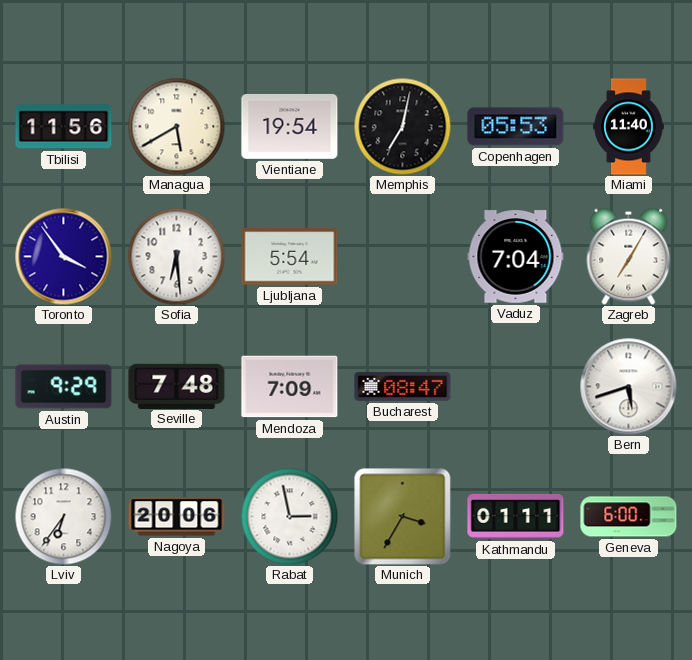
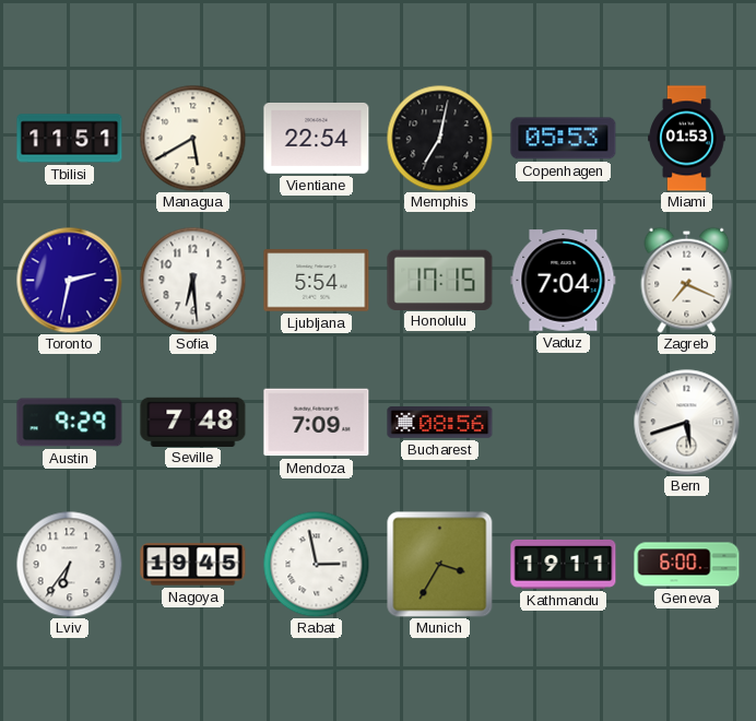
Tbilisi: 11:56 -> 11:51 (70, 139)
Vientiane: 19:54 -> 22:54 (317, 138)
Miami: 11:40 -> 01:53 (687, 139)
Toronto: 3:54 -> 2:32 (70, 281)
Honolulu: none -> 17:15 (440, 280)
Zagreb: 7:05 -> 7:19 (687, 280)
Bucharest: 08:47 -> 08:56 (440, 423)
Nagoya: 20:06 -> 19:45 (193, 565)
Kathmandu: 01:11 -> 19:11 (564, 564)
